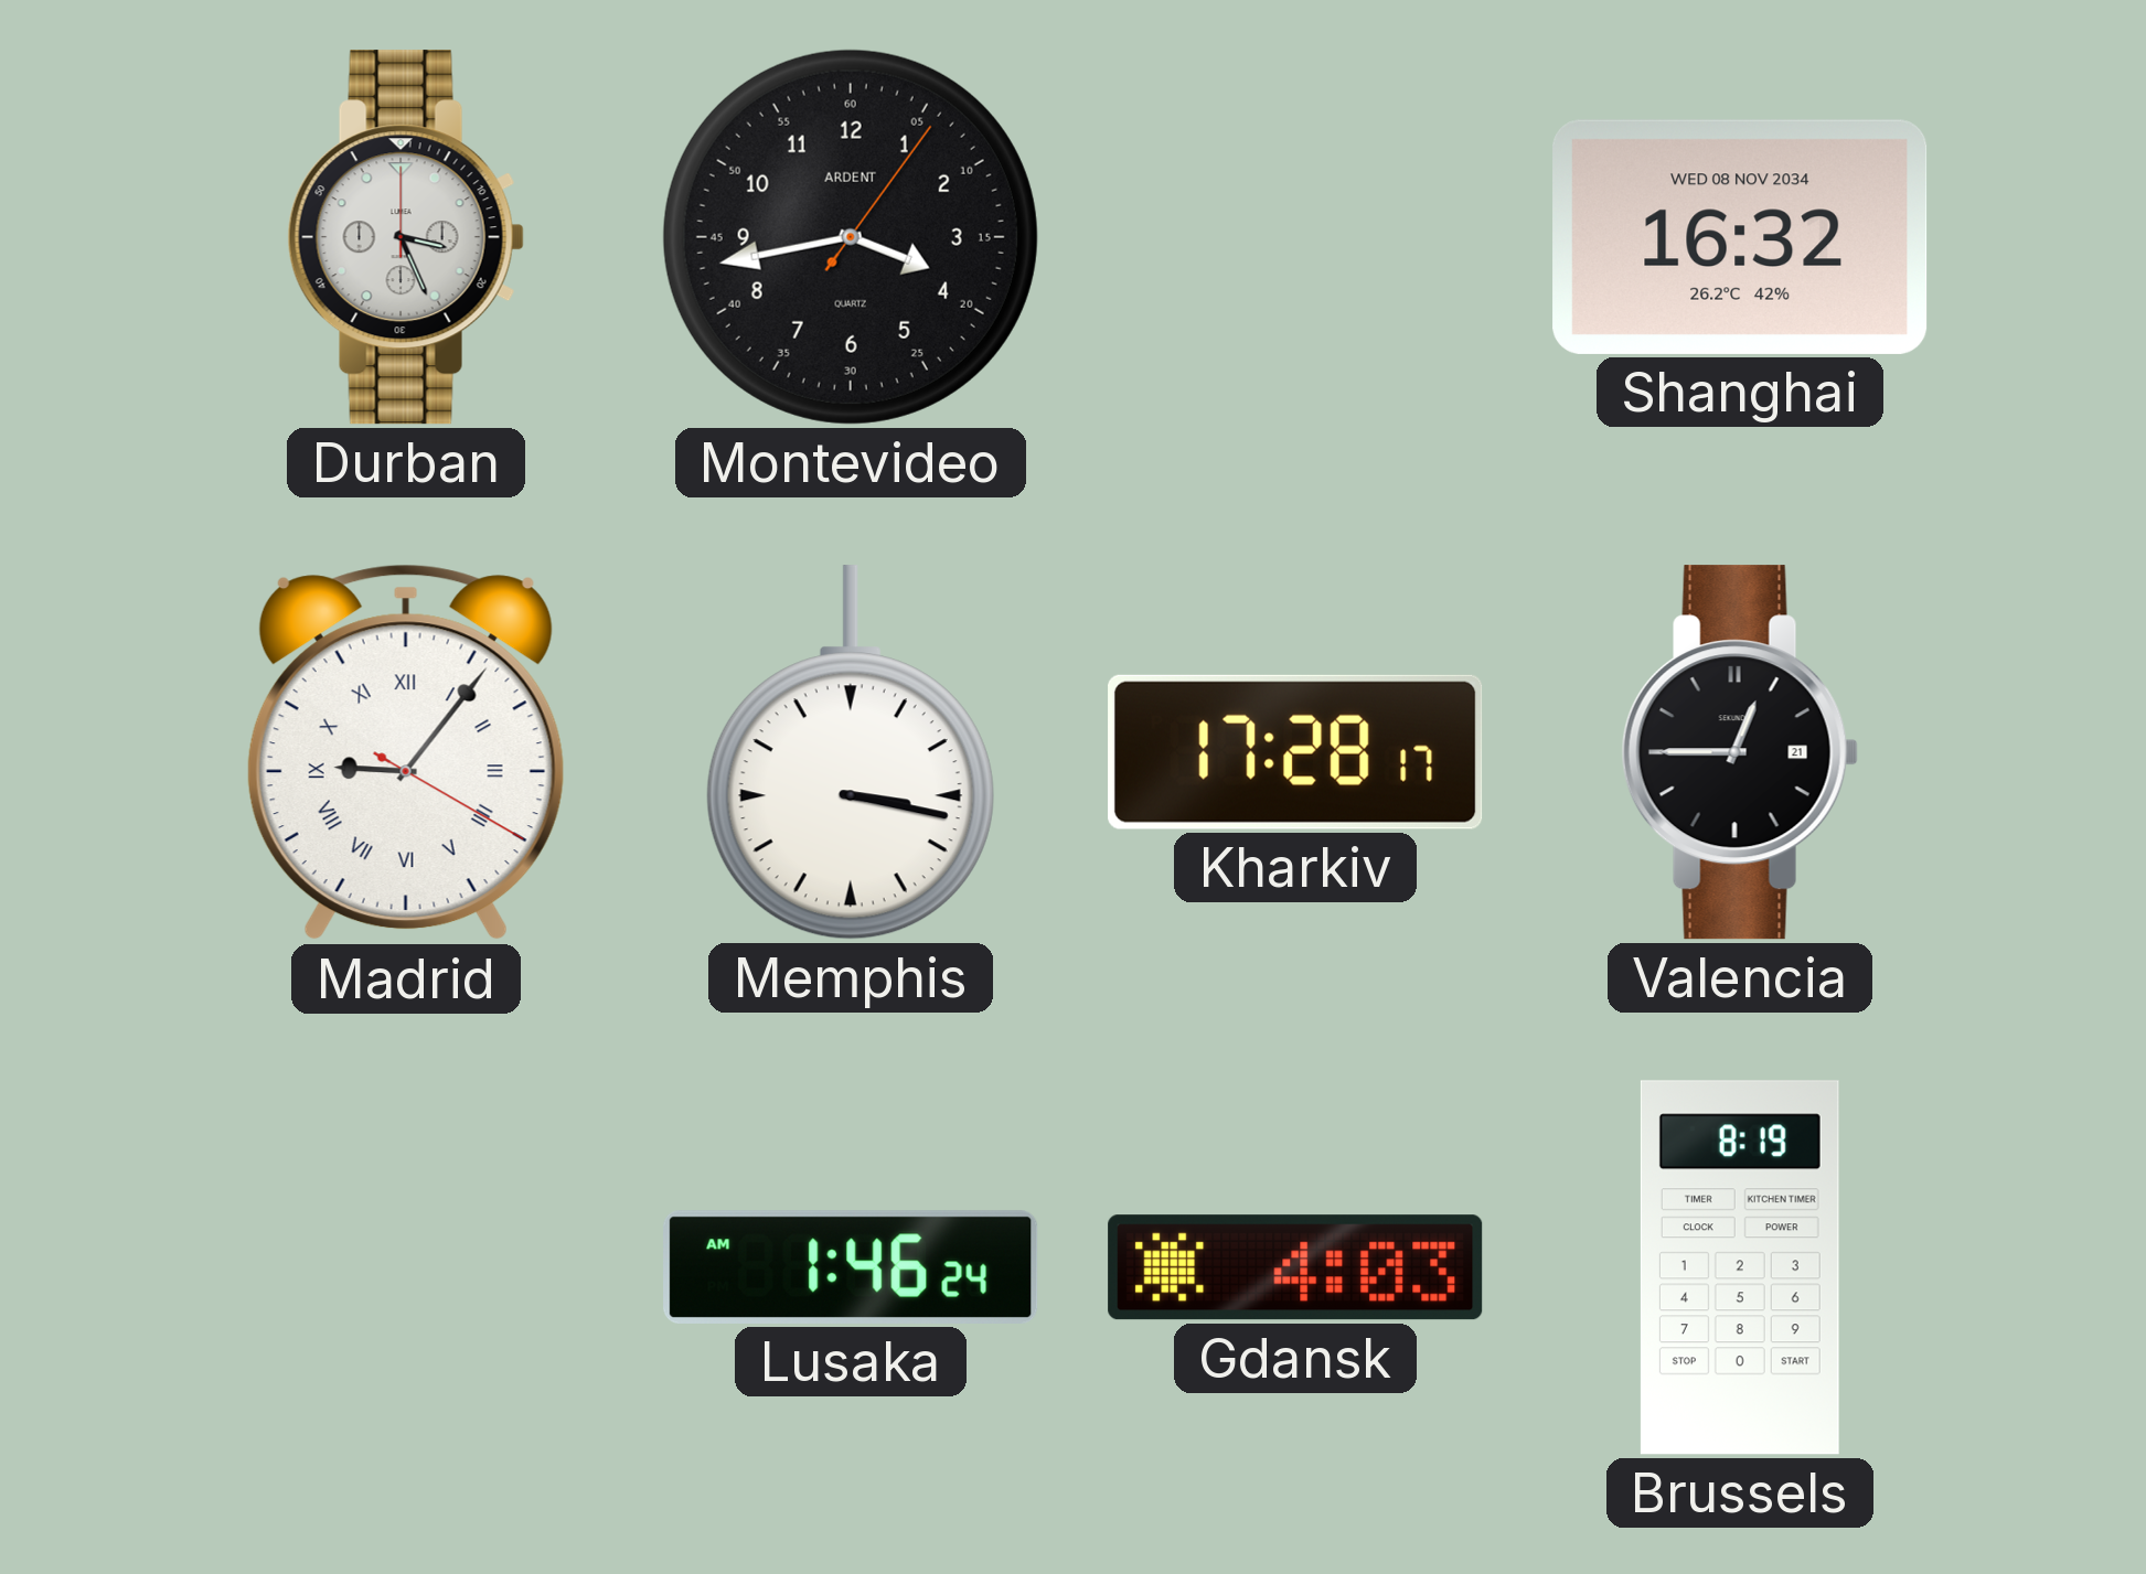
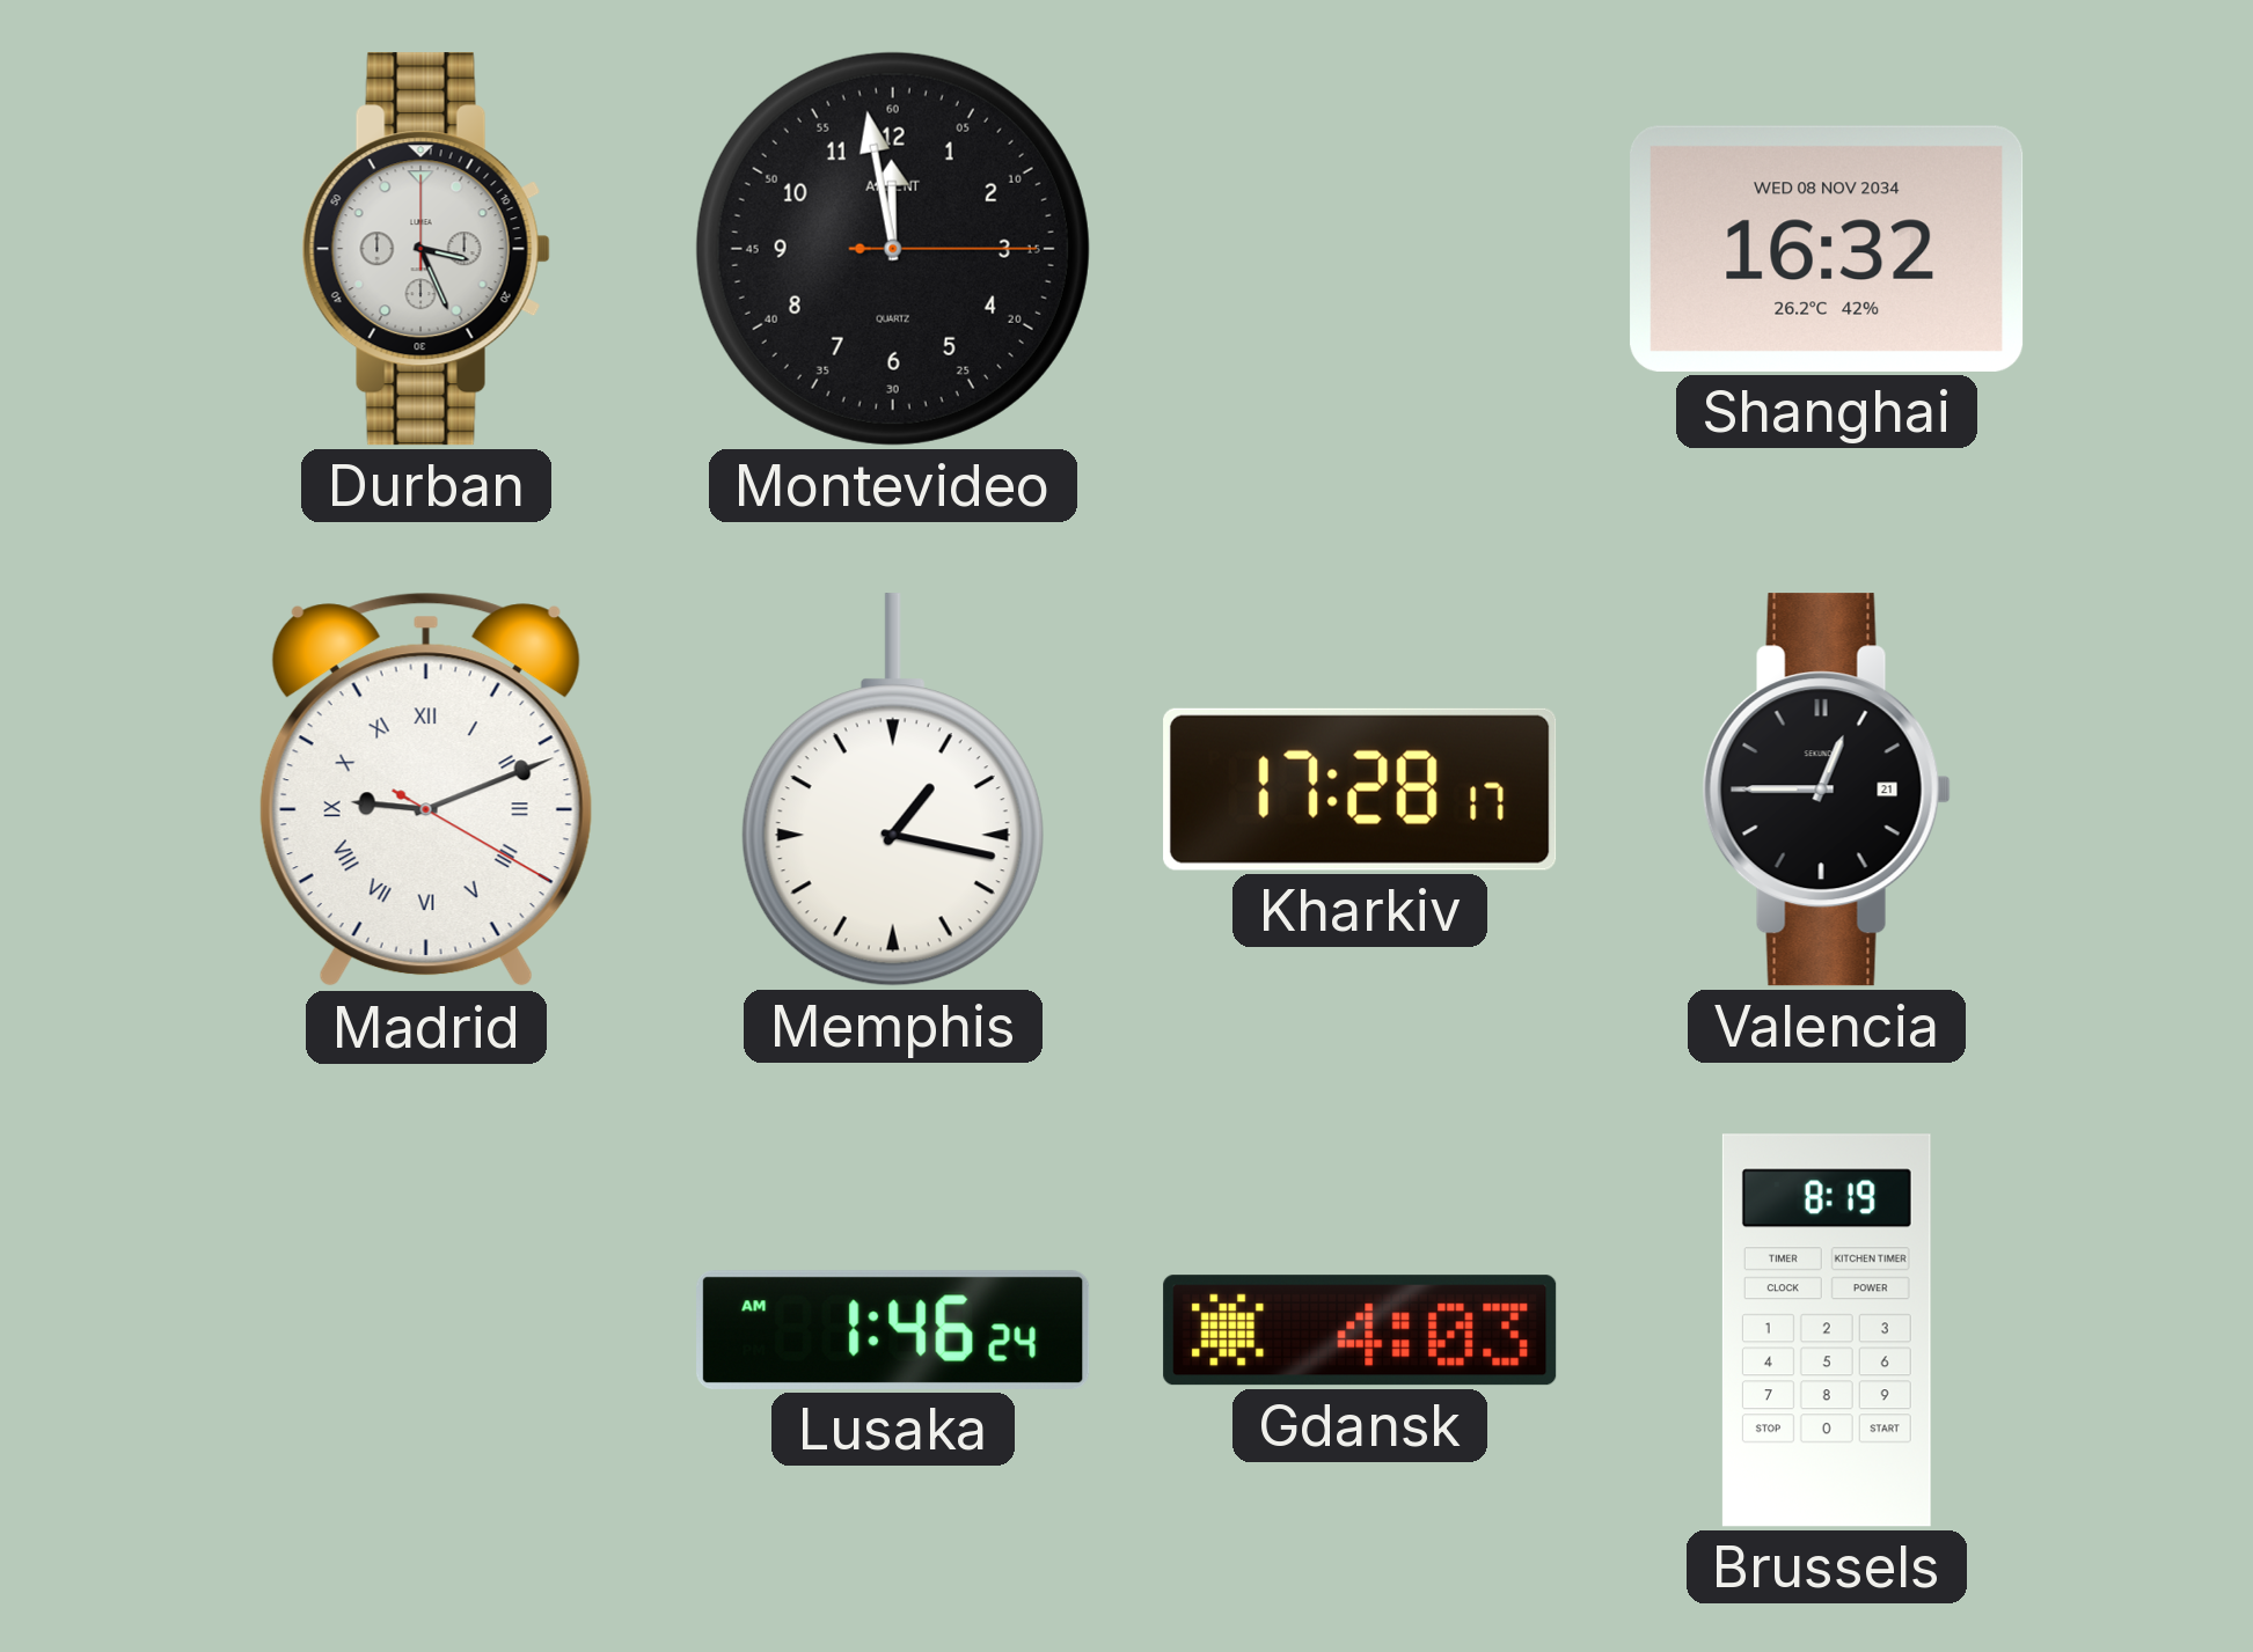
Montevideo: 3:43 -> 11:58 (893, 249)
Madrid: 9:06 -> 9:11 (426, 790)
Memphis: 3:17 -> 1:17 (893, 790)
